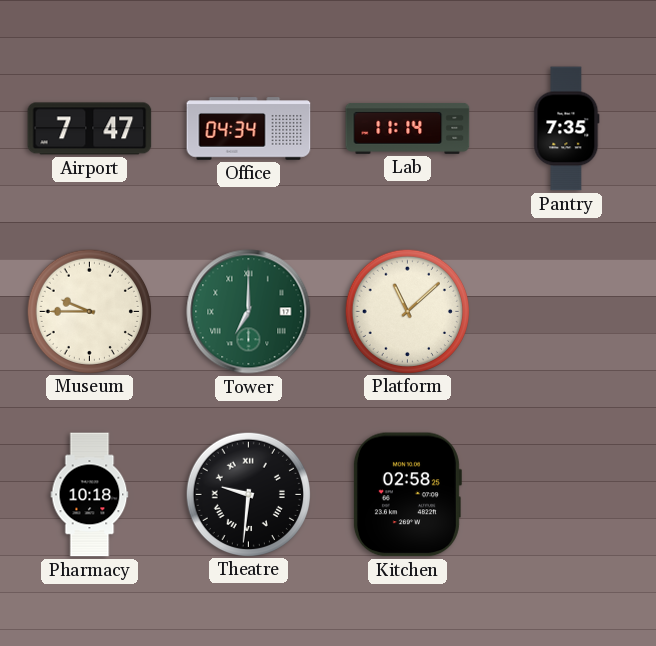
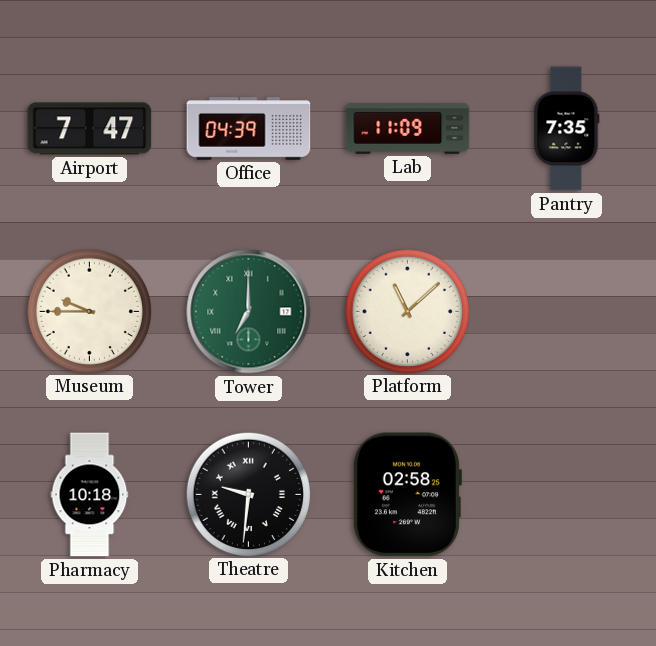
Office: 04:34 -> 04:39 (249, 129)
Lab: 11:14 -> 11:09 (408, 128)
